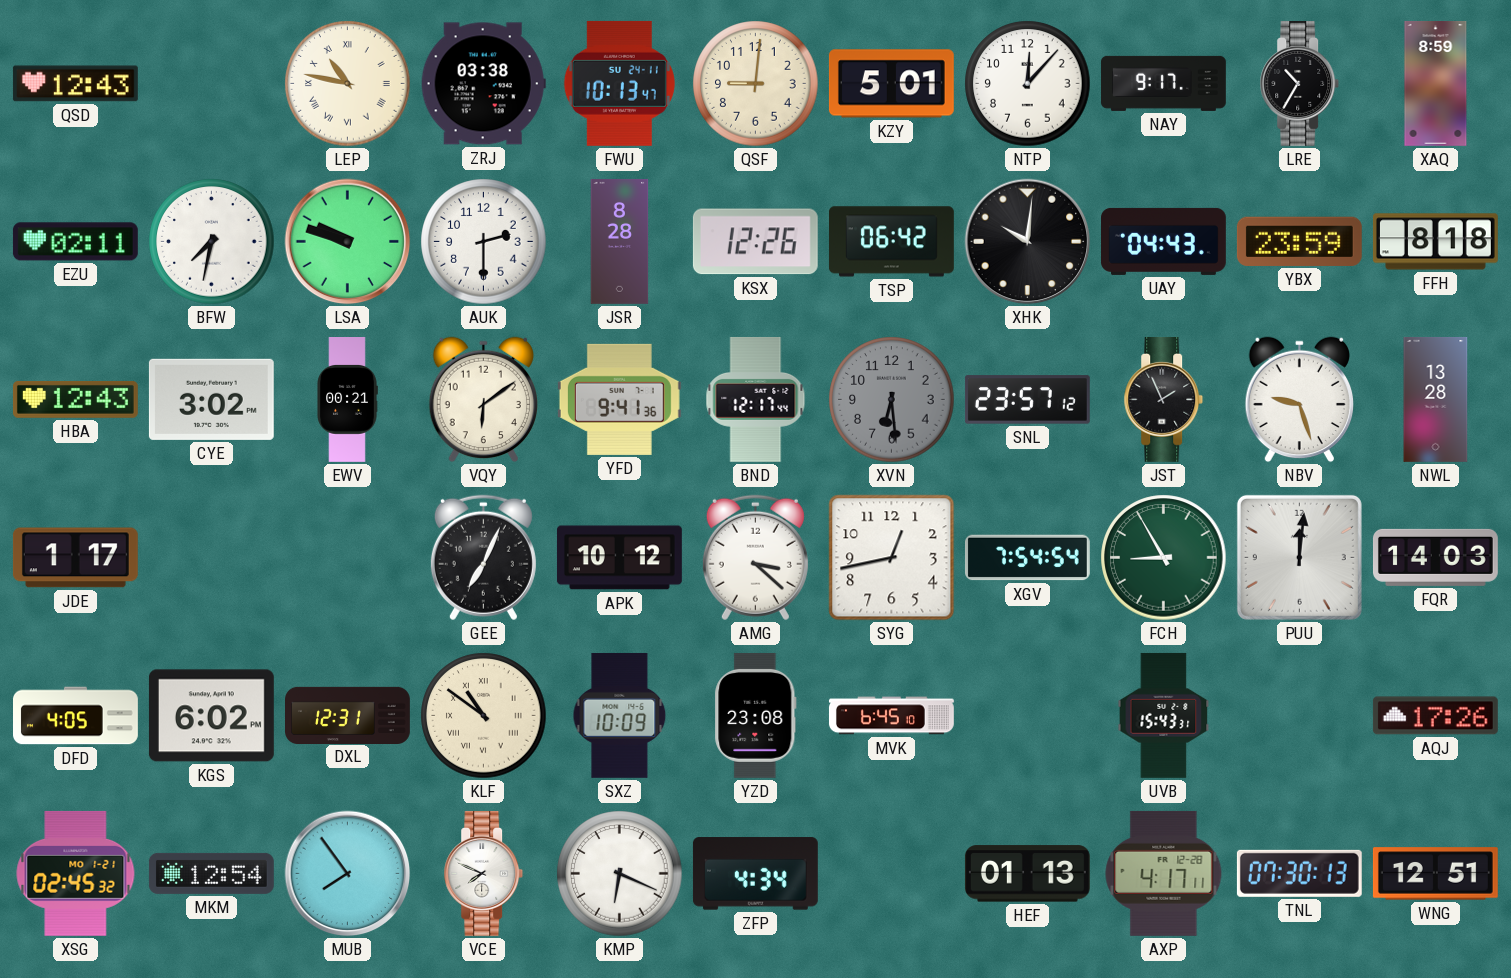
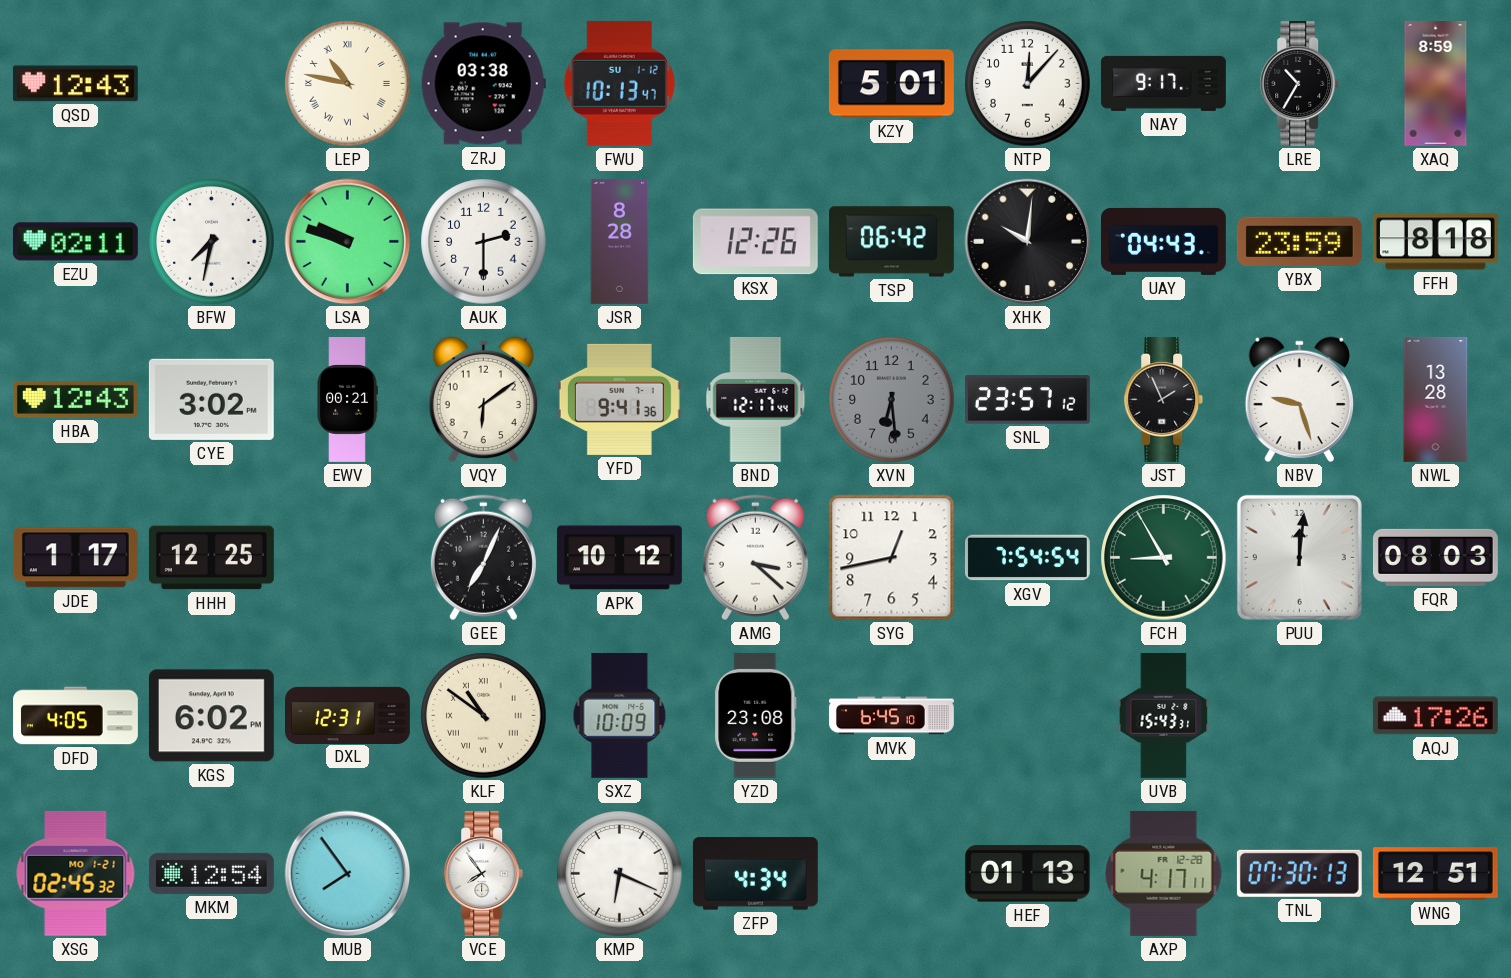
FWU date: SU 24-11 -> SU 1-12 (619, 83)
QSF: 9:01 -> none (756, 84)
HHH: none -> 12:25 (211, 558)
FQR: 14:03 -> 08:03 (1435, 557)
VCE: 7:49 -> 7:54 (484, 873)
